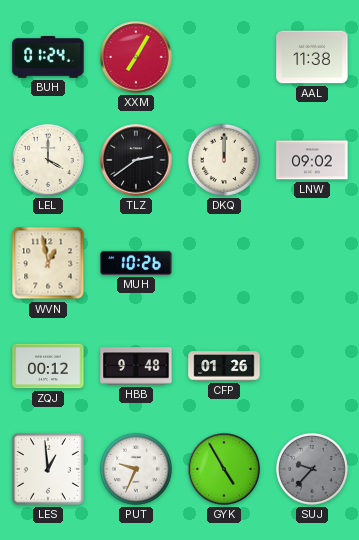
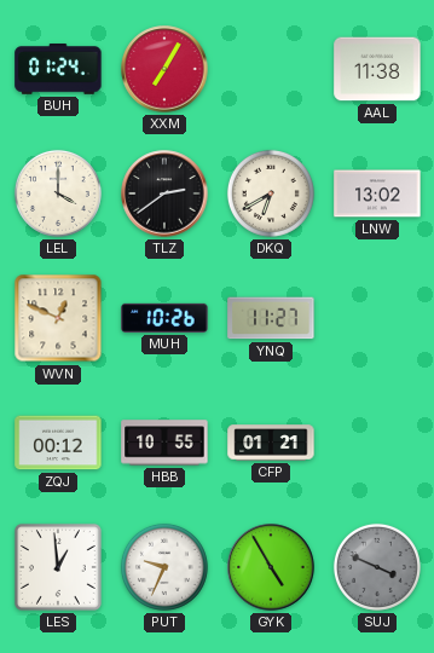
DKQ: 12:00 -> 6:40 (271, 193)
LNW: 09:02 -> 13:02 (377, 193)
WVN: 12:58 -> 12:49 (58, 318)
YNQ: none -> 11:27 (271, 318)
HBB: 9:48 -> 10:55 (164, 443)
CFP: 01:26 -> 01:21 (271, 443)
SUJ: 9:37 -> 3:49 (377, 567)
